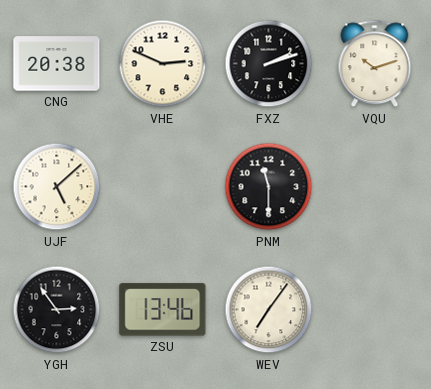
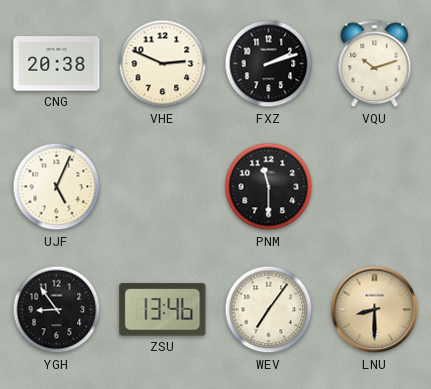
UJF: 5:08 -> 5:04 (57, 187)
YGH: 2:54 -> 8:54 (57, 310)
LNU: none -> 8:30 (375, 310)
